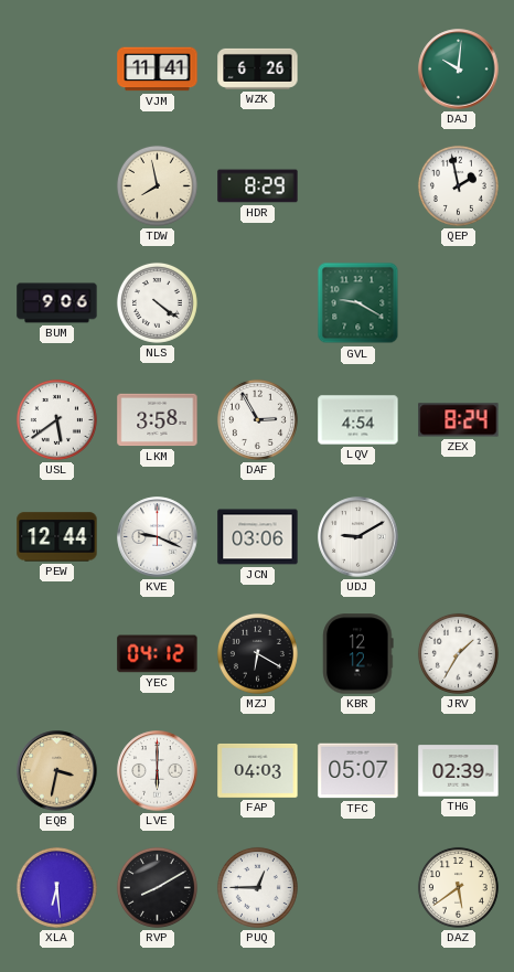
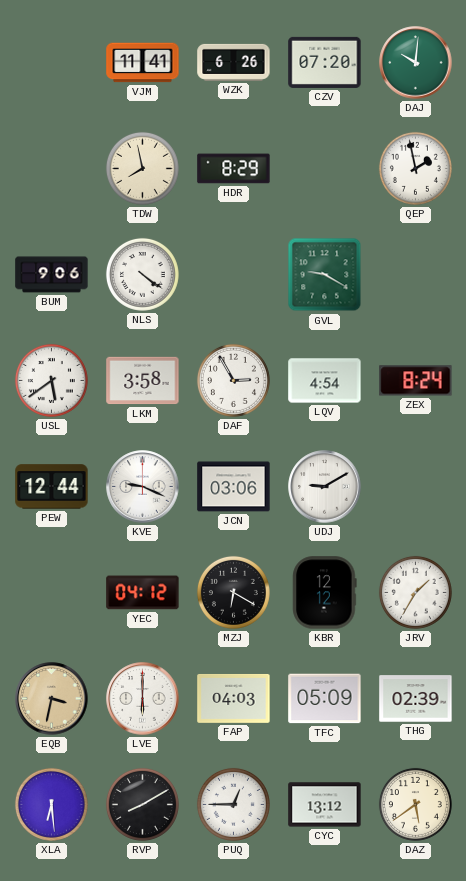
CZV: none -> 07:20 (325, 62)
TFC: 05:07 -> 05:09 (325, 699)
CYC: none -> 13:12 (325, 805)
